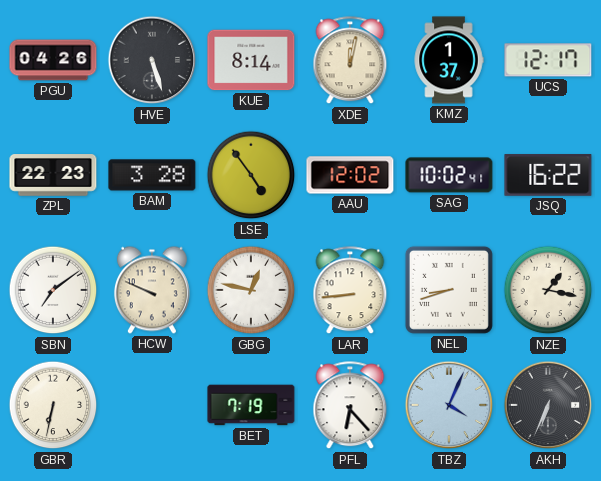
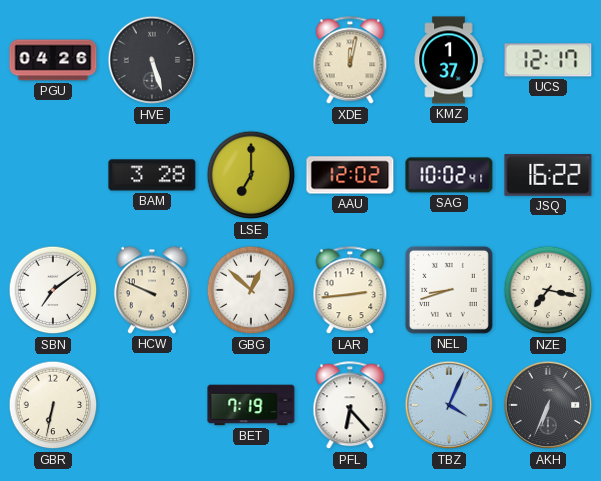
KUE: 8:14 -> none (251, 60)
ZPL: 22:23 -> none (53, 175)
LSE: 4:54 -> 7:00 (251, 175)
GBG: 12:47 -> 12:52 (251, 290)
LAR: 8:44 -> 2:44 (350, 291)
NZE: 1:17 -> 7:17 (548, 290)
